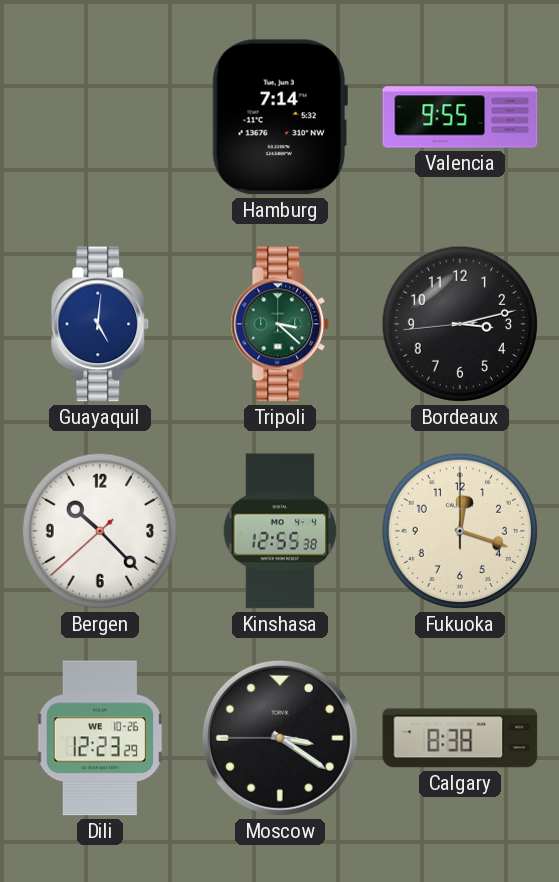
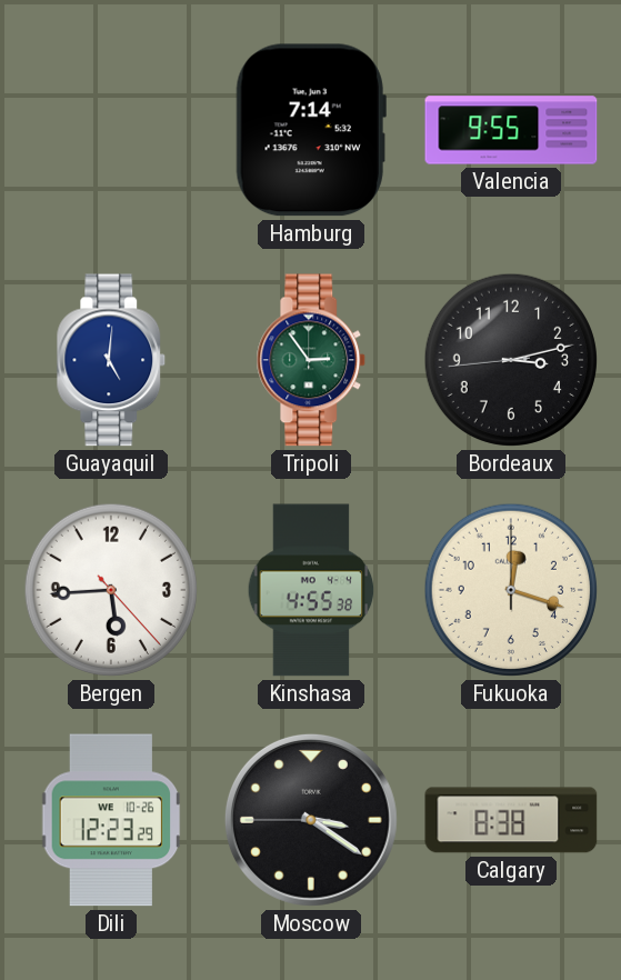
Tripoli: 3:22 -> 2:54 (311, 360)
Bergen: 10:22 -> 5:44 (111, 590)
Kinshasa: 12:55 -> 4:55 (311, 590)
